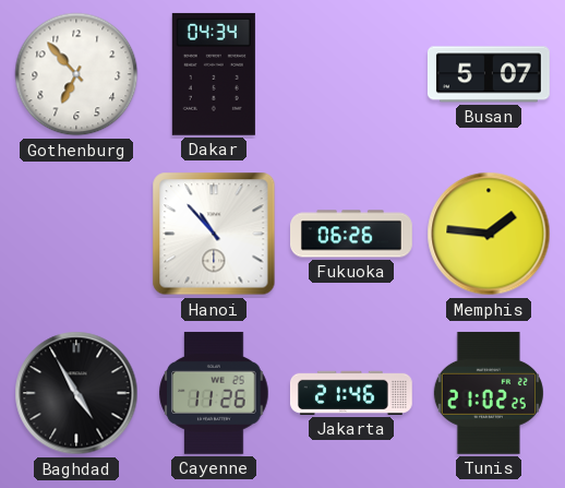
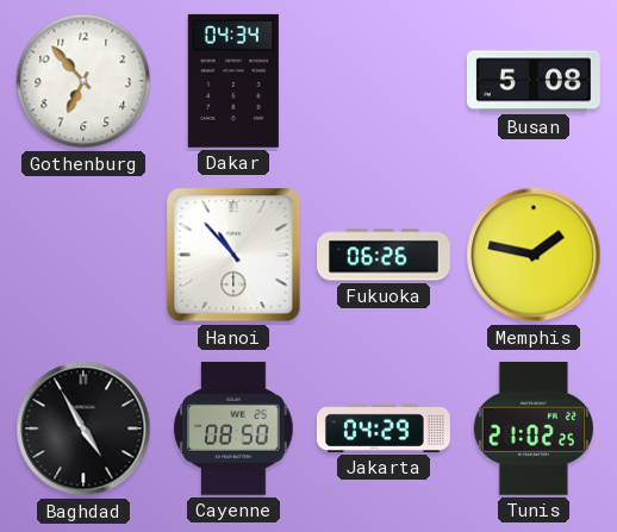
Busan: 5:07 -> 5:08 (534, 81)
Memphis: 1:46 -> 1:47 (534, 255)
Cayenne: 11:26 -> 08:50 (233, 428)
Jakarta: 21:46 -> 04:29 (384, 428)
